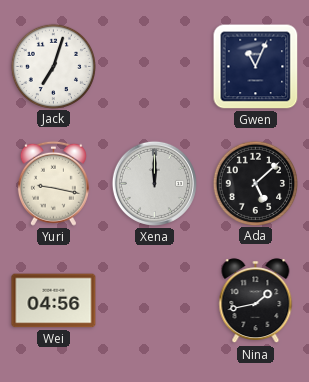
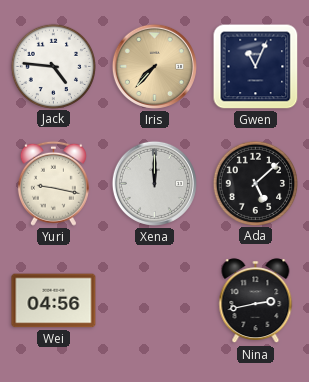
Jack: 7:03 -> 4:46 (53, 66)
Iris: none -> 7:37 (154, 66)
Nina: 1:43 -> 2:43 (256, 301)
